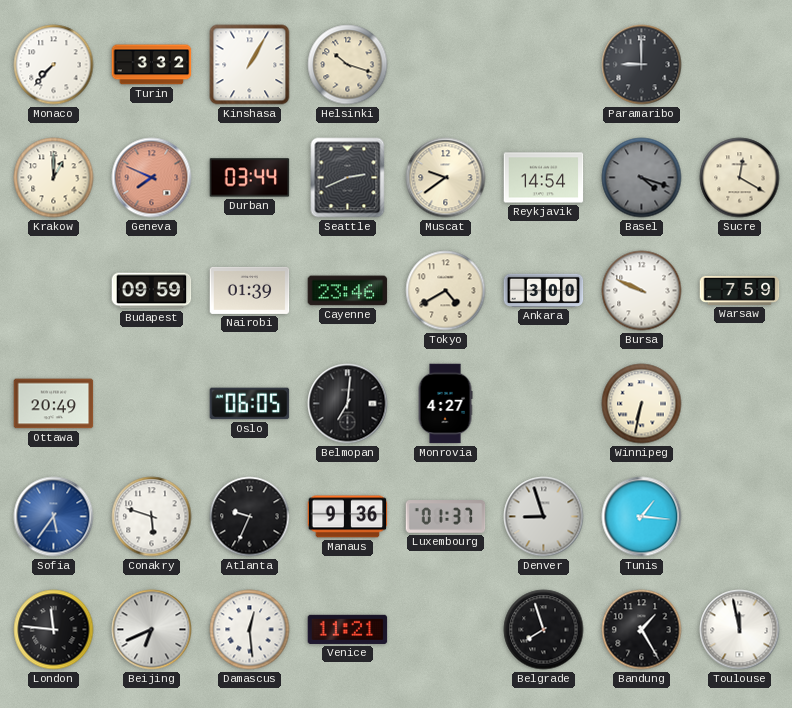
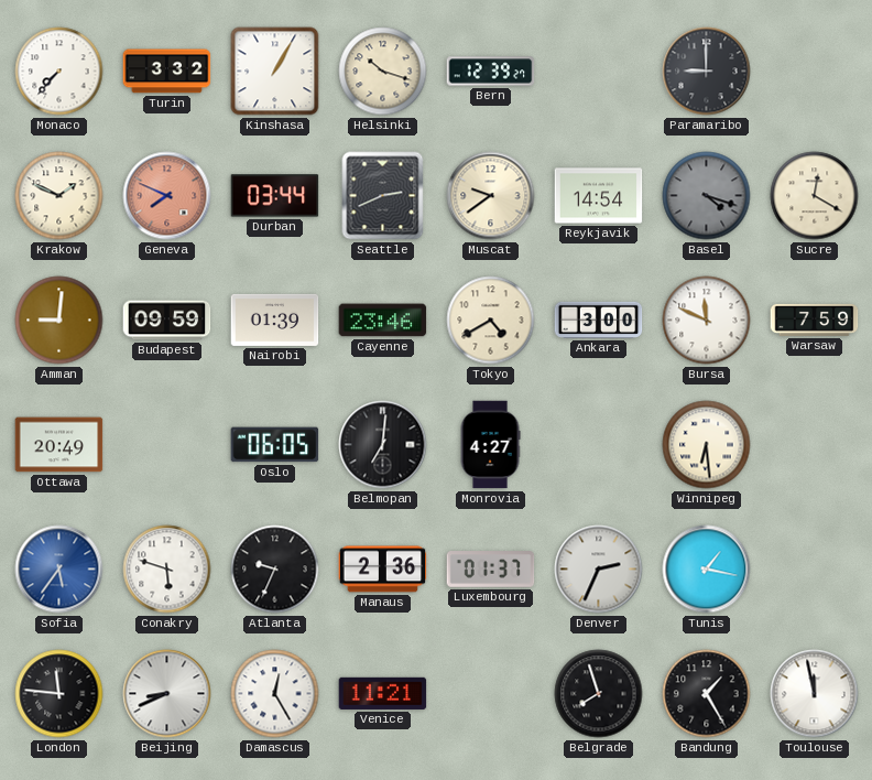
Bern: none -> 12:39 (491, 72)
Krakow: 1:00 -> 1:49 (59, 196)
Amman: none -> 9:01 (59, 321)
Bursa: 9:49 -> 11:49 (707, 321)
Winnipeg: 6:32 -> 6:29 (707, 445)
Manaus: 9:36 -> 2:36 (383, 570)
Denver: 8:57 -> 2:34 (599, 570)
Tunis: 1:16 -> 1:17 (707, 570)
Beijing: 6:41 -> 8:41 (167, 694)
Damascus: 12:29 -> 12:25 (275, 694)
